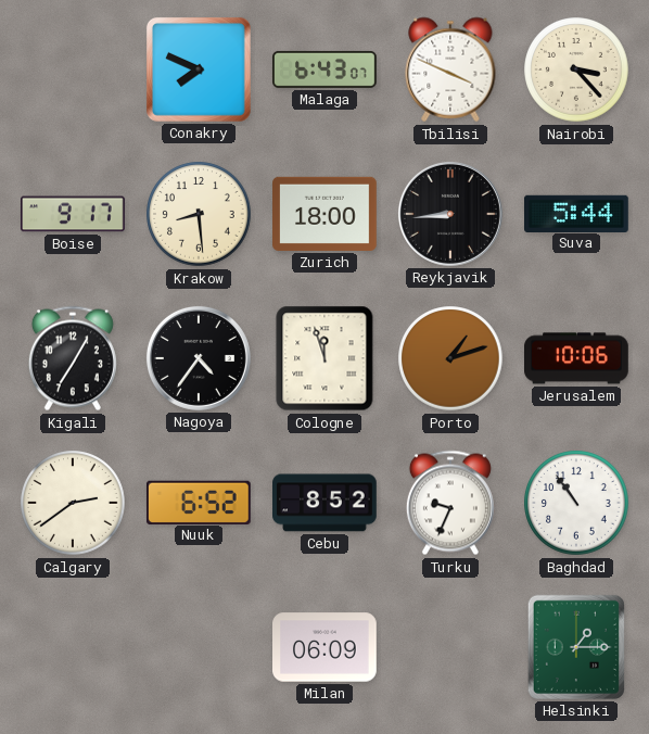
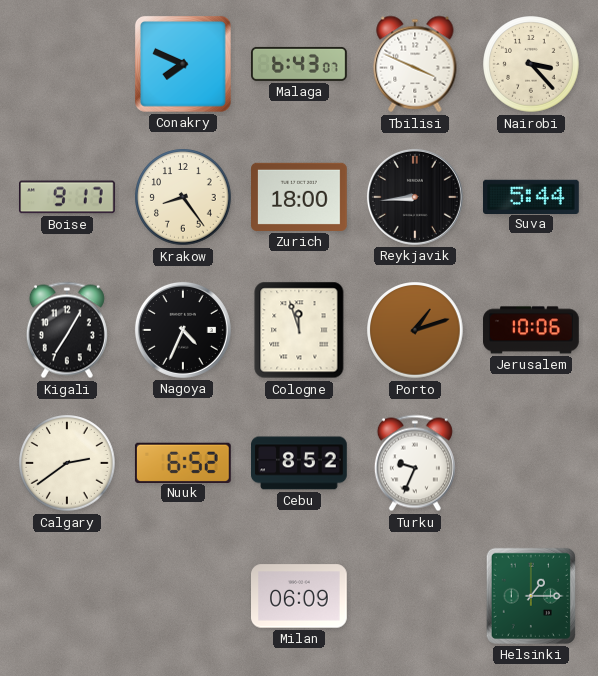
Krakow: 8:29 -> 8:24 (183, 197)
Nagoya: 4:36 -> 4:34 (183, 330)
Baghdad: 10:54 -> none (576, 503)
